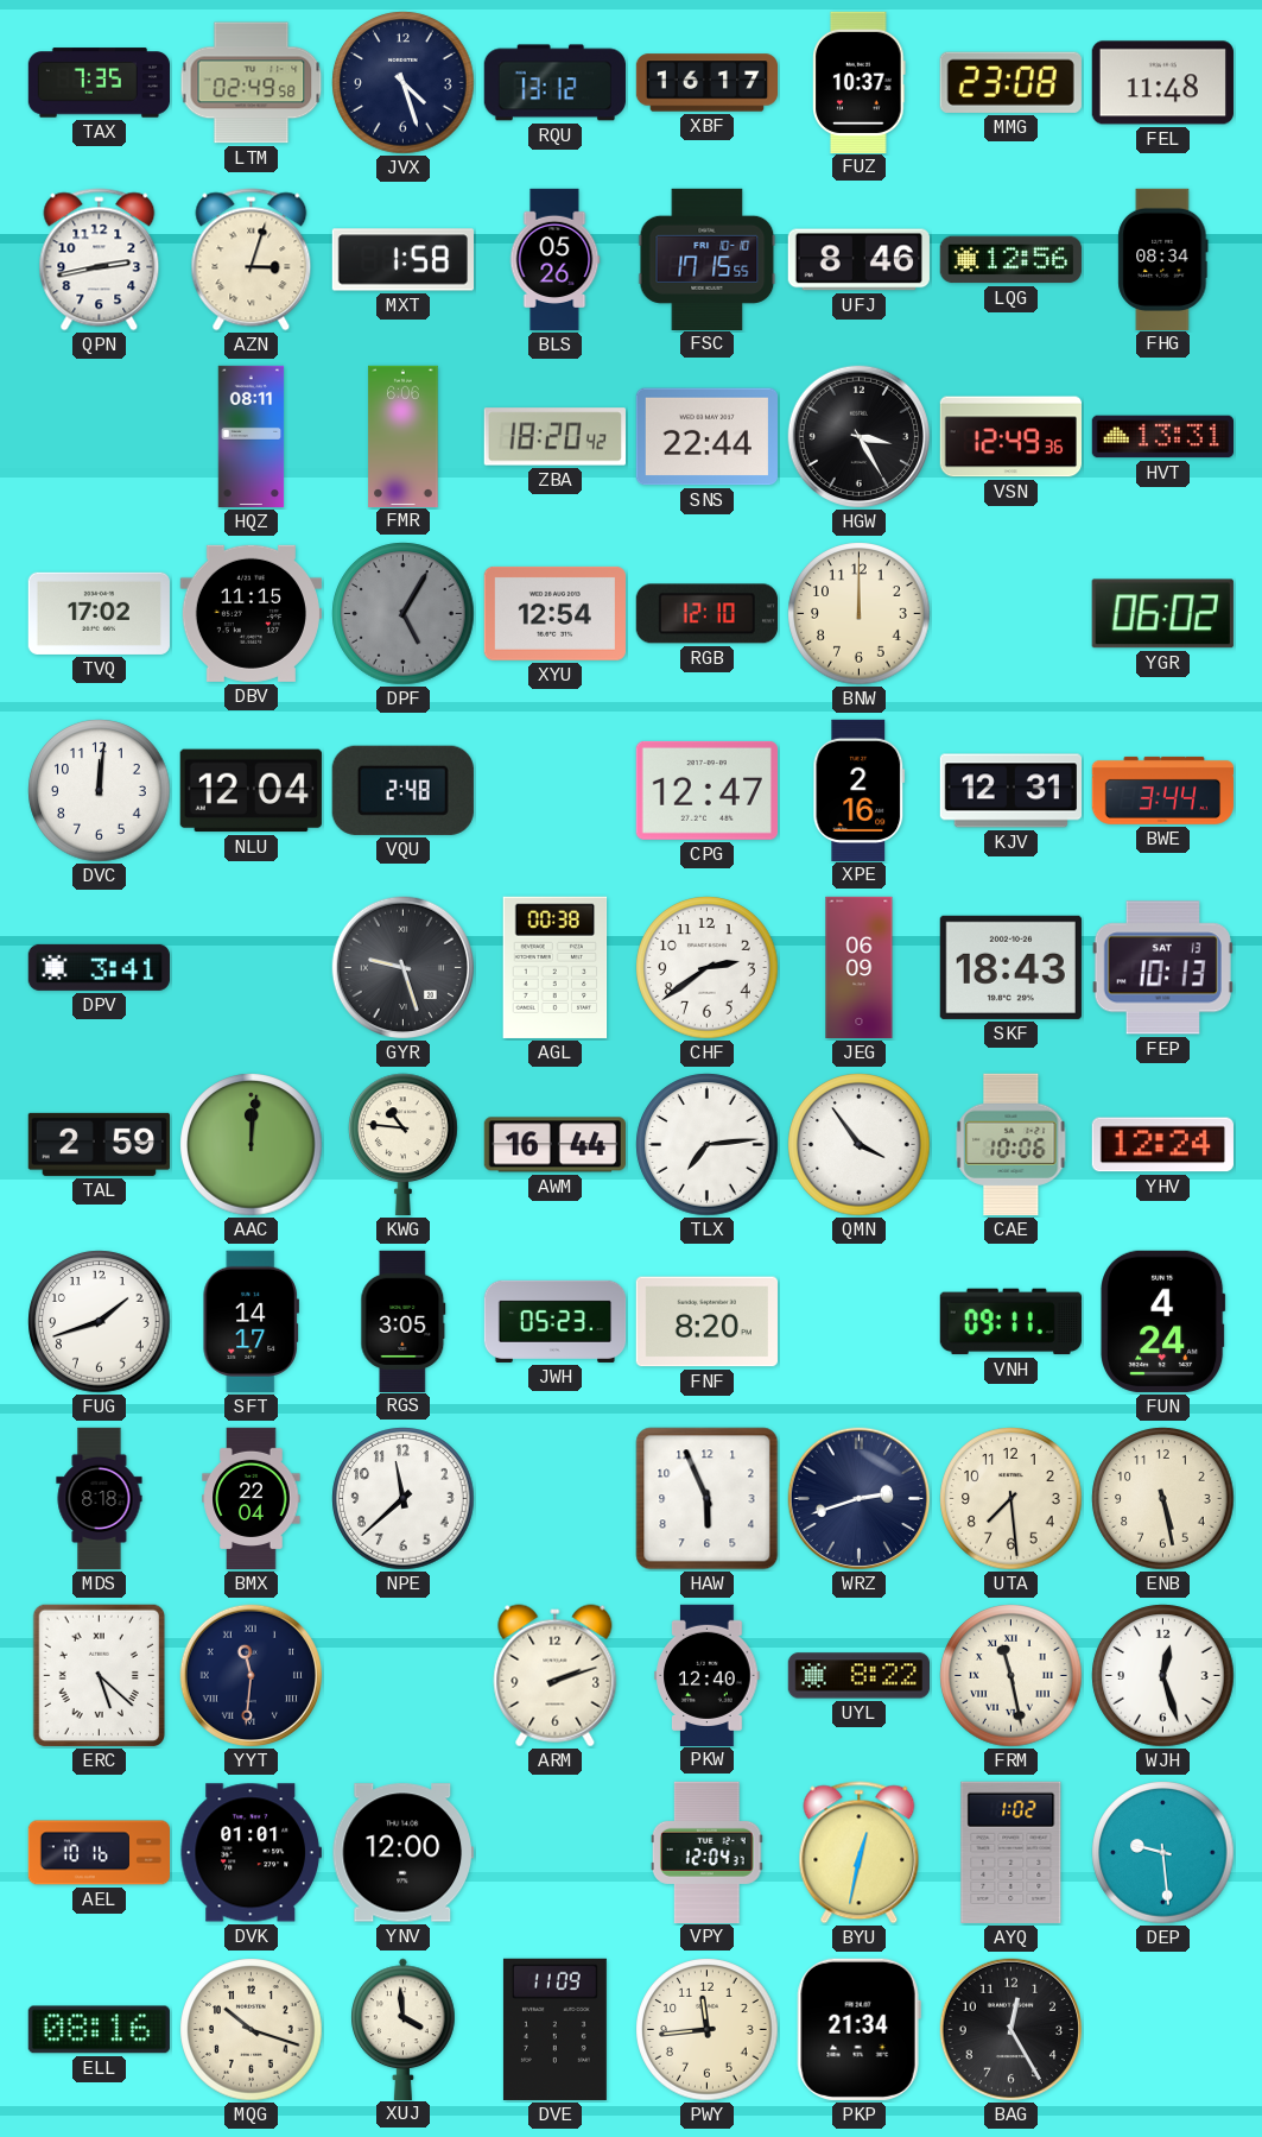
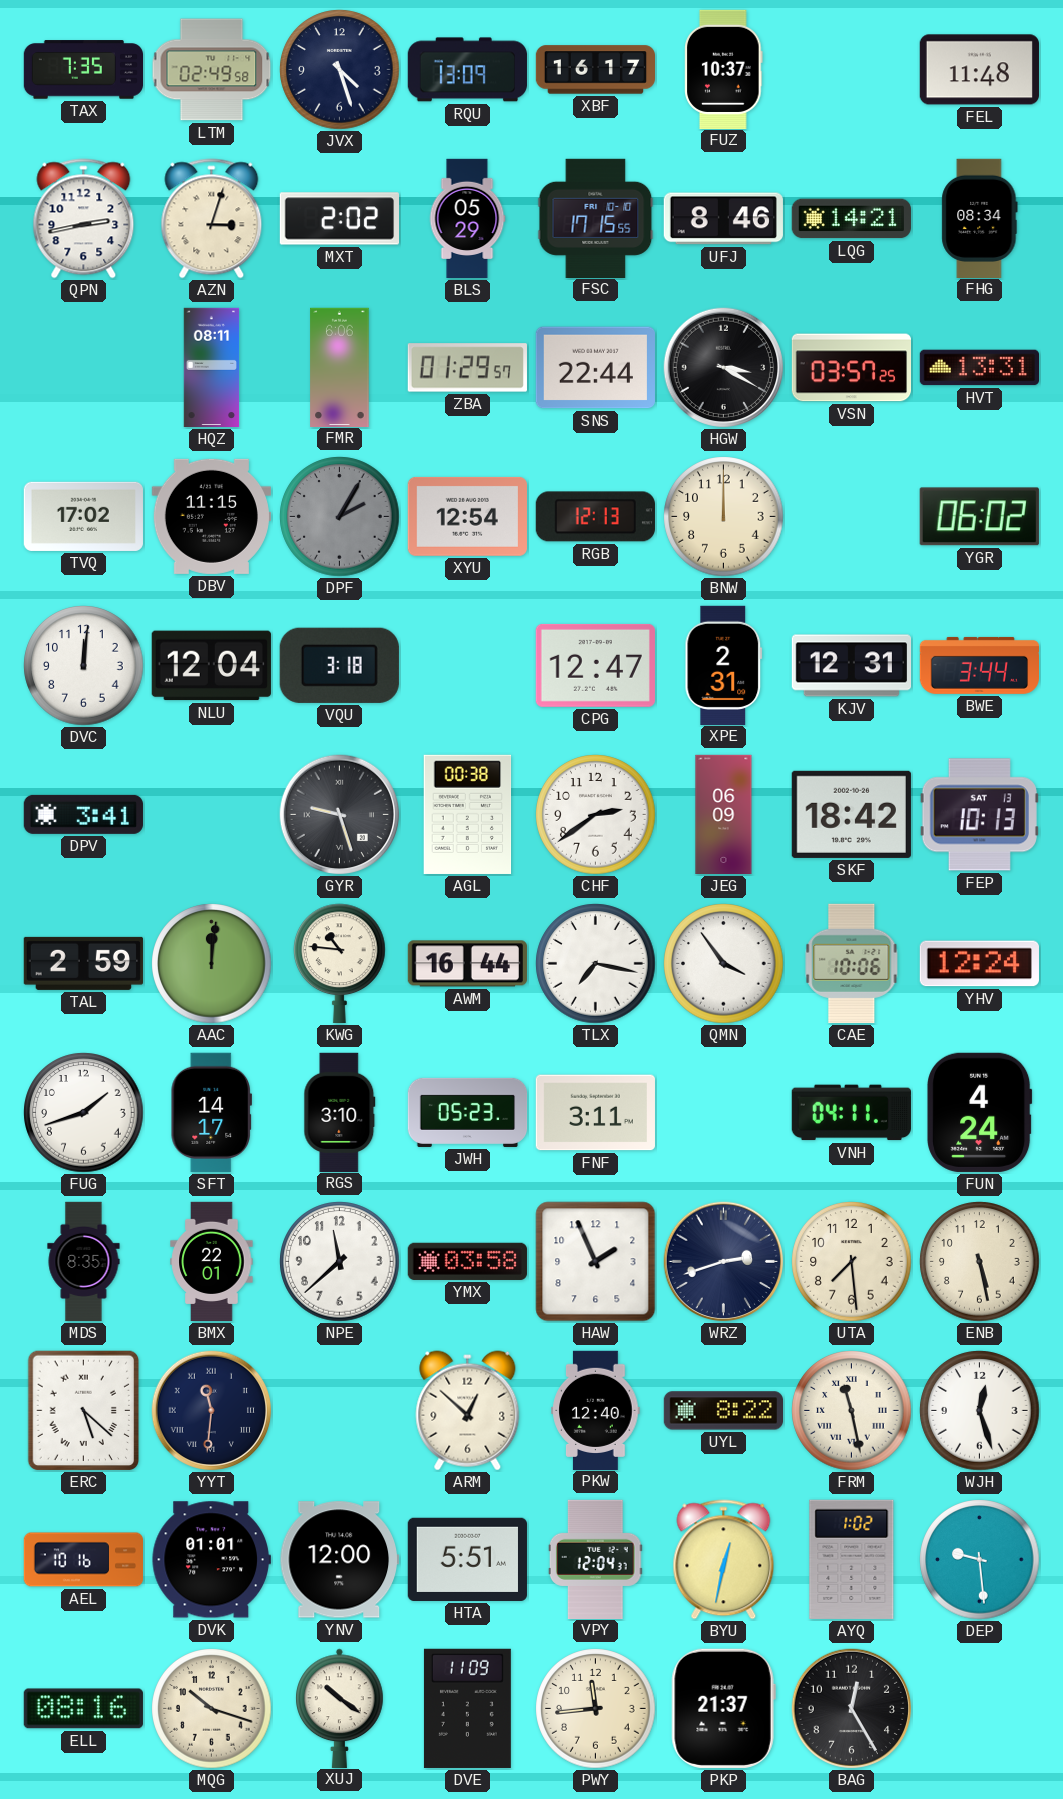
RQU: 13:12 -> 13:09 (467, 70)
MMG: 23:08 -> none (1010, 82)
MXT: 1:58 -> 2:02 (339, 219)
BLS: 05:26 -> 05:29 (467, 219)
LQG: 12:56 -> 14:21 (851, 219)
ZBA: 18:20 -> 01:29 (467, 368)
HGW: 3:25 -> 3:20 (724, 368)
VSN: 12:49 -> 03:57 (851, 368)
DPF: 5:05 -> 2:05 (340, 517)
RGB: 12:10 -> 12:13 (595, 517)
VQU: 2:48 -> 3:18 (339, 665)
XPE: 2:16 -> 2:31 (724, 665)
SKF: 18:43 -> 18:42 (851, 814)
TLX: 7:14 -> 7:17 (596, 964)
RGS: 3:05 -> 3:10 (340, 1112)
FNF: 8:20 -> 3:11 (595, 1113)
VNH: 09:11 -> 04:11 (851, 1113)
MDS: 8:18 -> 8:35 (84, 1262)
BMX: 22:04 -> 22:01 (212, 1262)
YMX: none -> 03:58 (467, 1261)
HAW: 5:56 -> 1:56 (596, 1262)
ARM: 2:12 -> 12:52 (468, 1411)
HTA: none -> 5:51 (467, 1559)
XUJ: 3:59 -> 10:21 (340, 1708)
PKP: 21:34 -> 21:37 (723, 1708)
